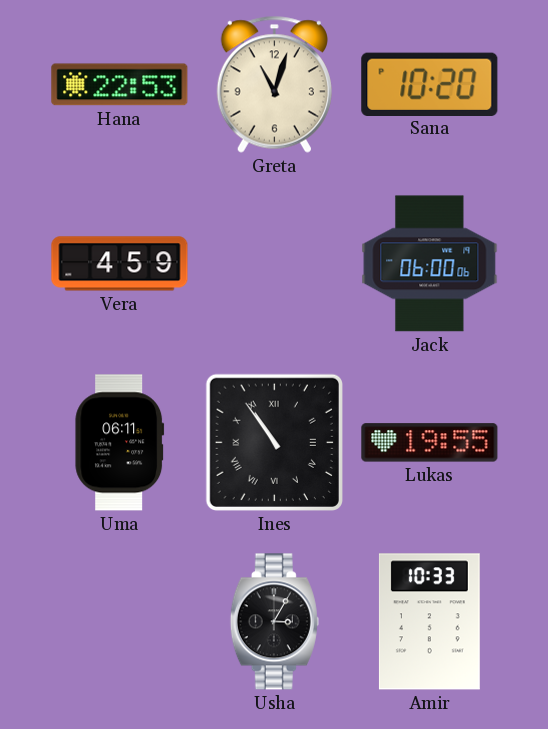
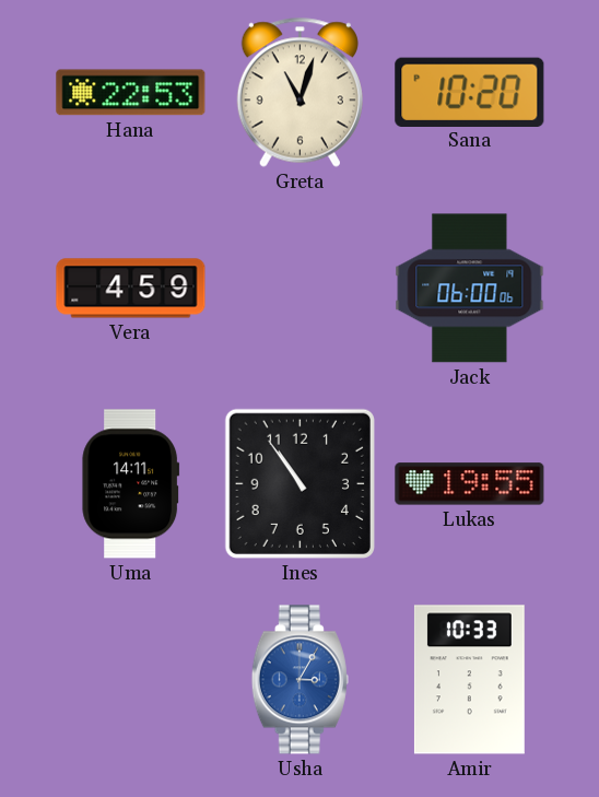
Uma: 06:11 -> 14:11 (131, 484)
Ines numerals: Roman -> Arabic (299, 483)
Usha dial: black -> blue (299, 680)
